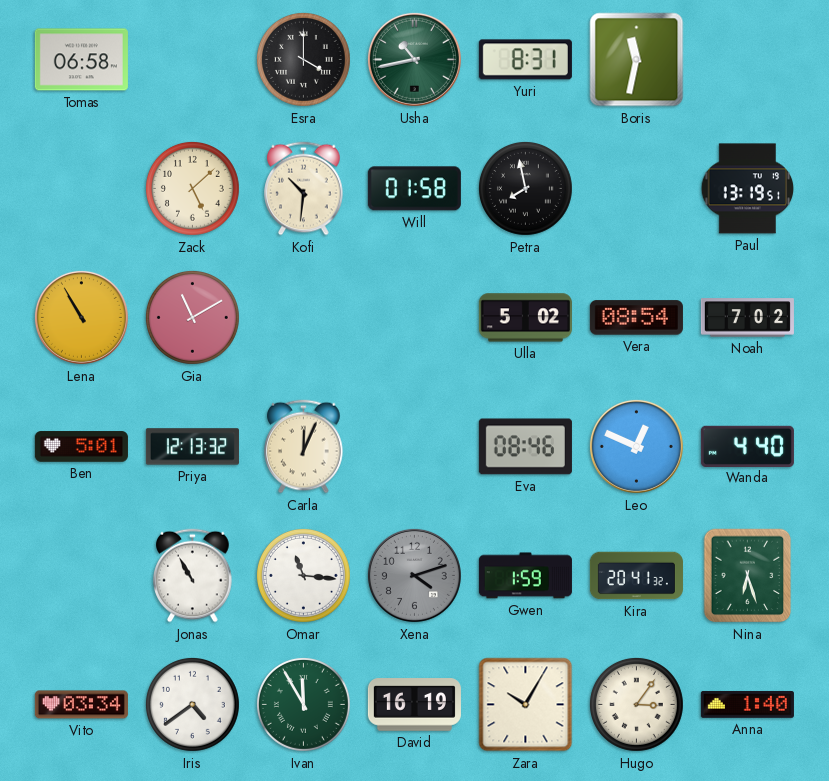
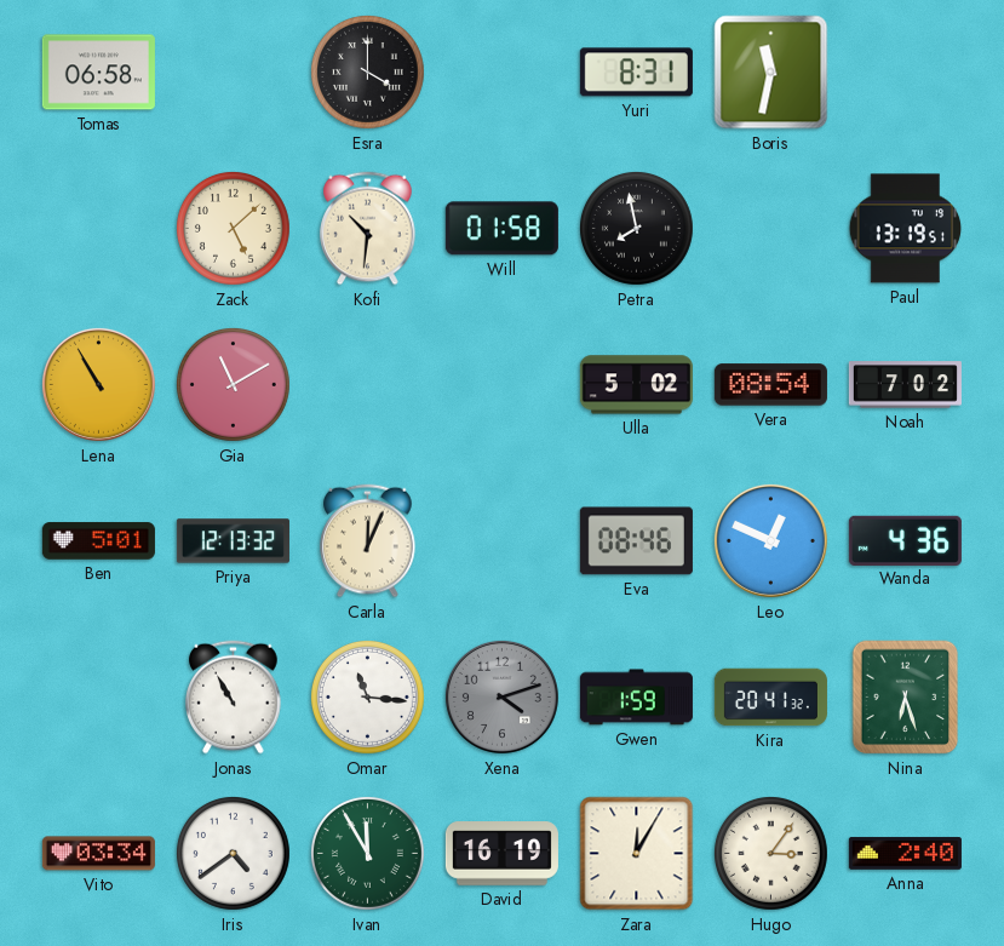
Usha: 10:43 -> none (414, 59)
Wanda: 4:40 -> 4:36 (905, 540)
Zara: 10:05 -> 12:05 (637, 854)
Anna: 1:40 -> 2:40 (905, 853)
